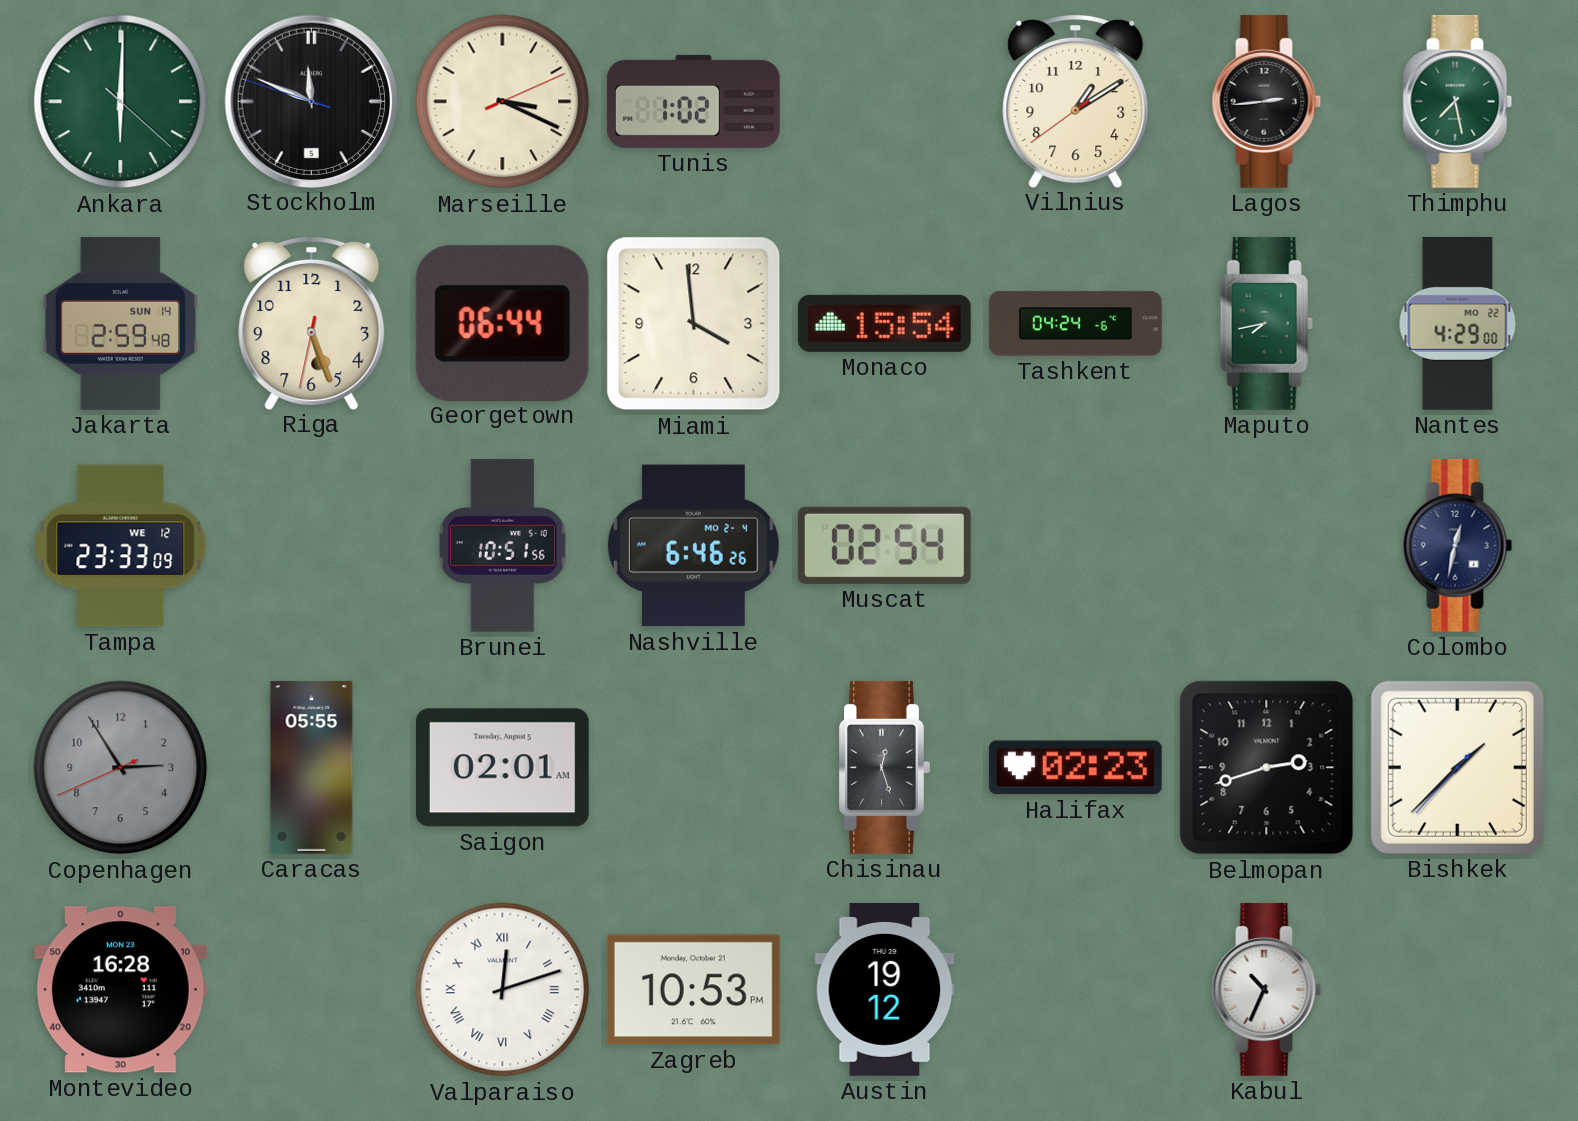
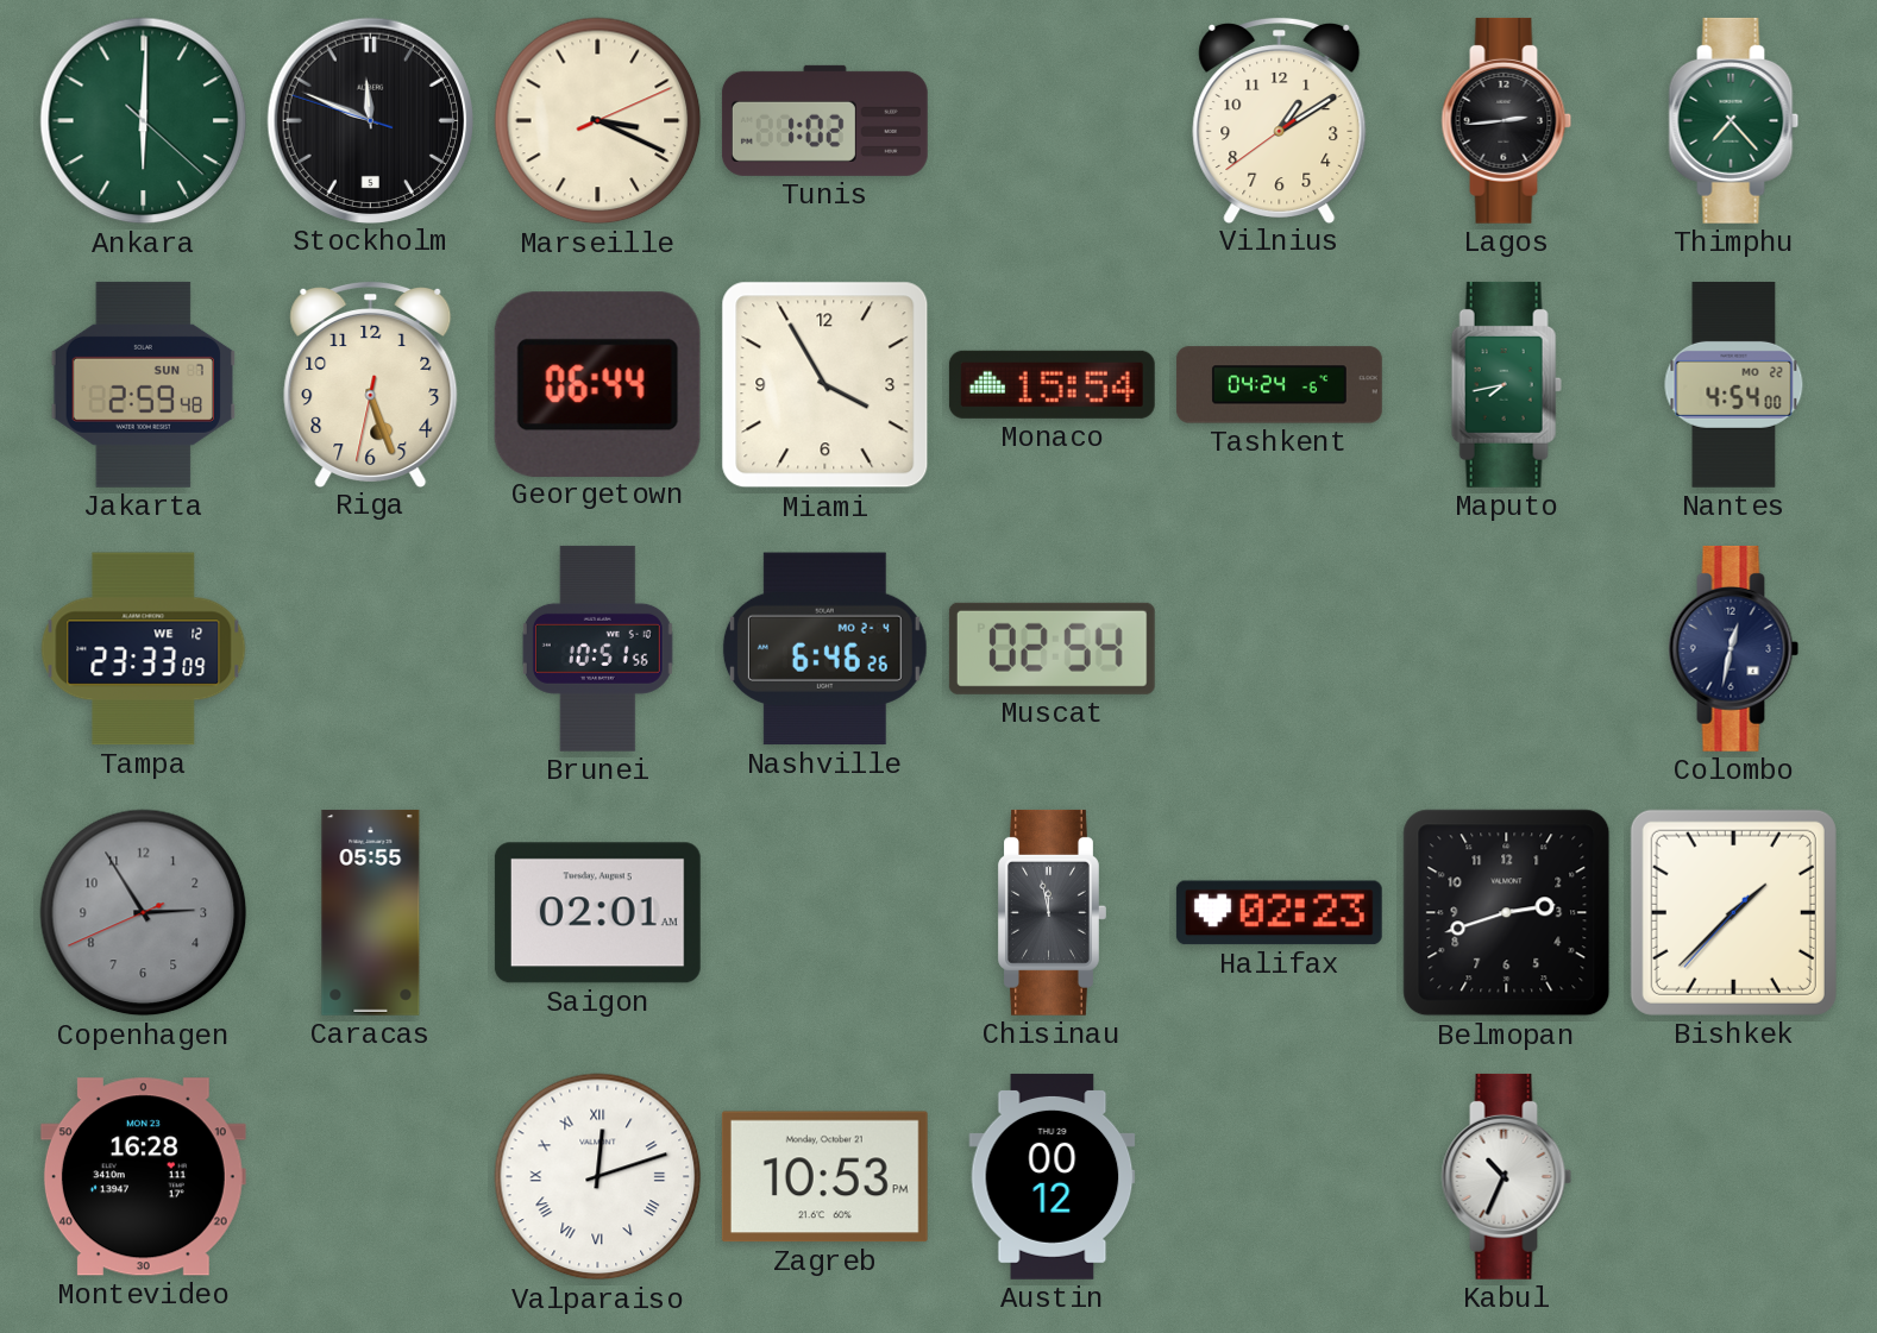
Thimphu: 7:28 -> 7:23 (1734, 120)
Jakarta date: SUN 14 -> SUN 7 (143, 384)
Miami: 3:59 -> 3:55 (825, 385)
Nantes: 4:29 -> 4:54 (1734, 384)
Chisinau: 12:27 -> 11:58 (1052, 912)
Austin: 19:12 -> 00:12 (1053, 1176)
